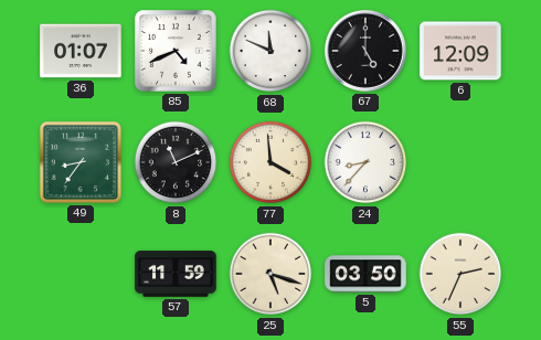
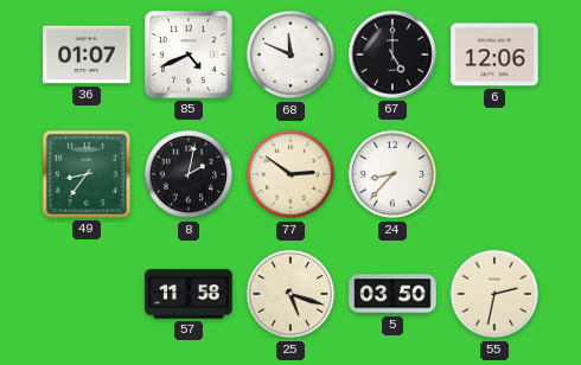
6: 12:09 -> 12:06 (494, 55)
8: 11:11 -> 2:02 (189, 174)
77: 3:59 -> 2:51 (290, 174)
57: 11:59 -> 11:58 (189, 294)
55: 2:34 -> 2:32 (494, 294)
